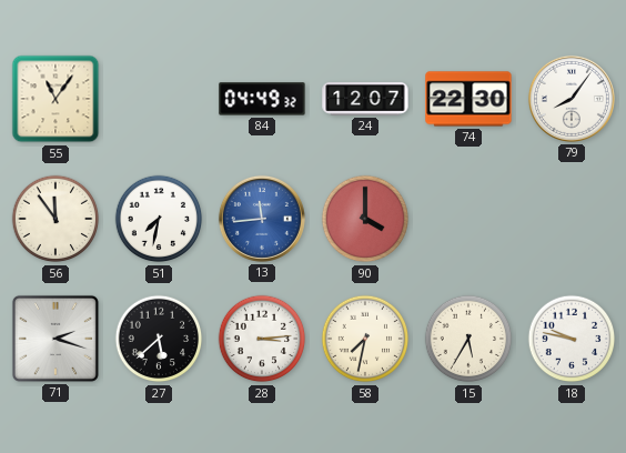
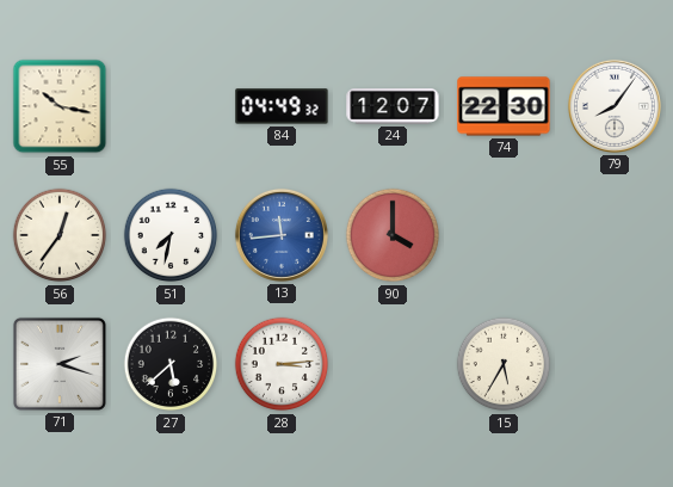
55: 11:06 -> 10:17 (60, 106)
56: 11:54 -> 12:36 (60, 235)
58: 7:32 -> none (365, 339)
18: 9:47 -> none (572, 339)
